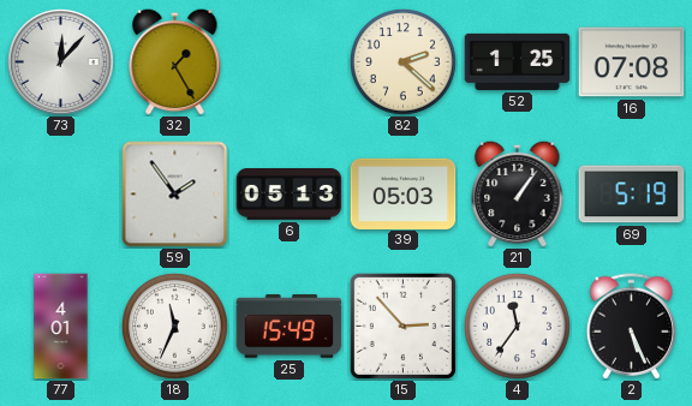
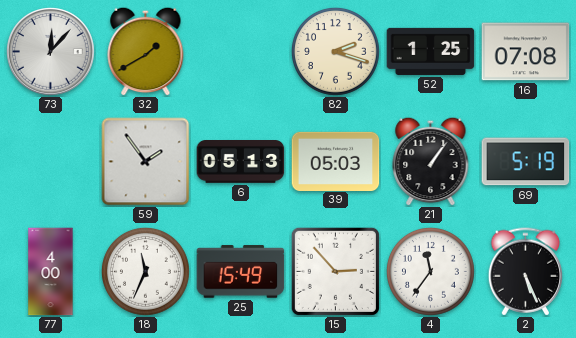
32: 1:25 -> 1:40 (146, 51)
82: 2:22 -> 2:18 (335, 51)
77: 4:01 -> 4:00 (51, 272)
